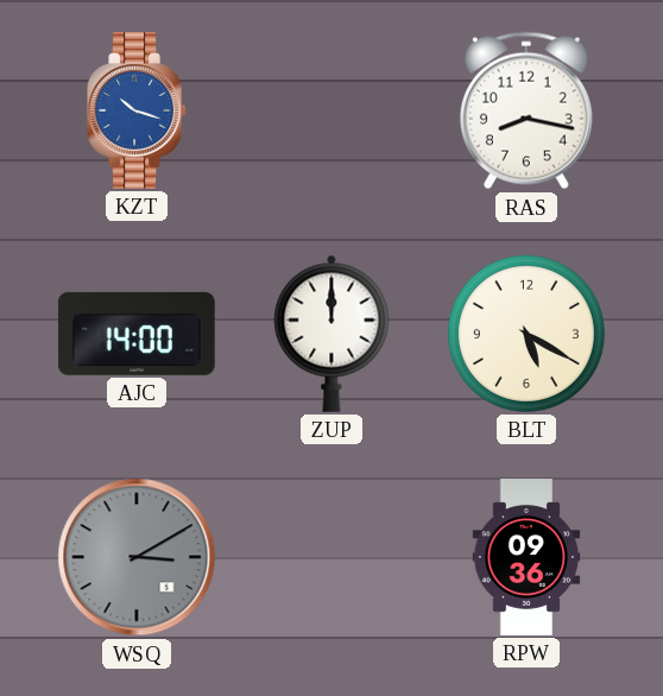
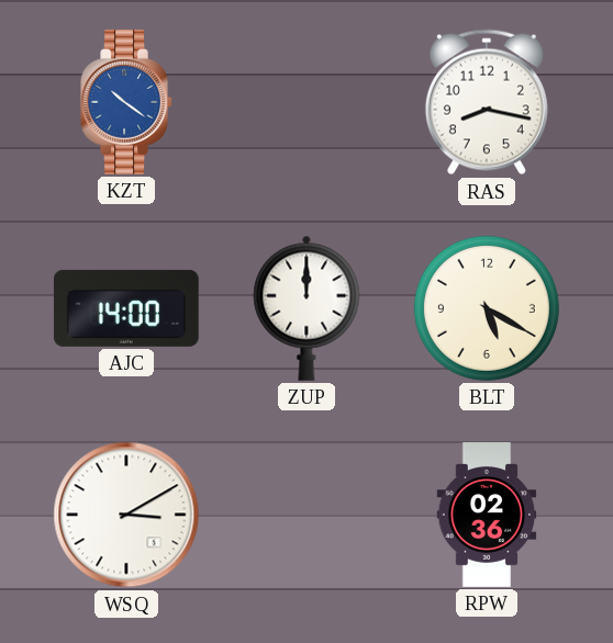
KZT: 10:18 -> 10:21 (126, 102)
WSQ dial: grey -> white (126, 515)
RPW: 09:36 -> 02:36 (487, 515)
